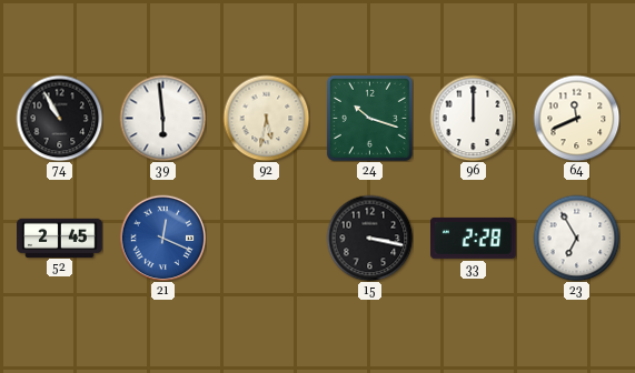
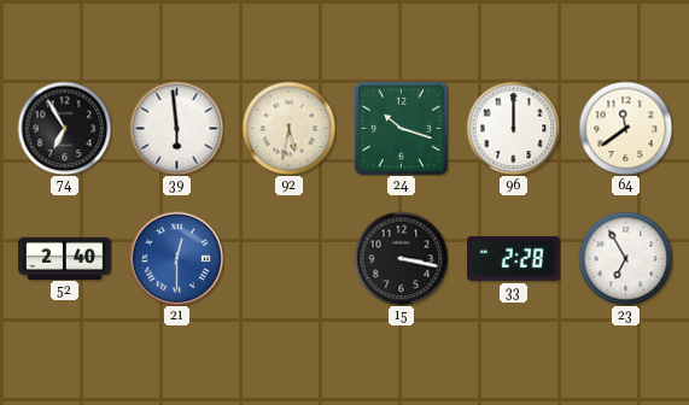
74: 10:55 -> 6:55 (64, 128)
64: 11:41 -> 11:39 (625, 128)
52: 2:45 -> 2:40 (65, 258)
21: 12:19 -> 12:30 (176, 258)
